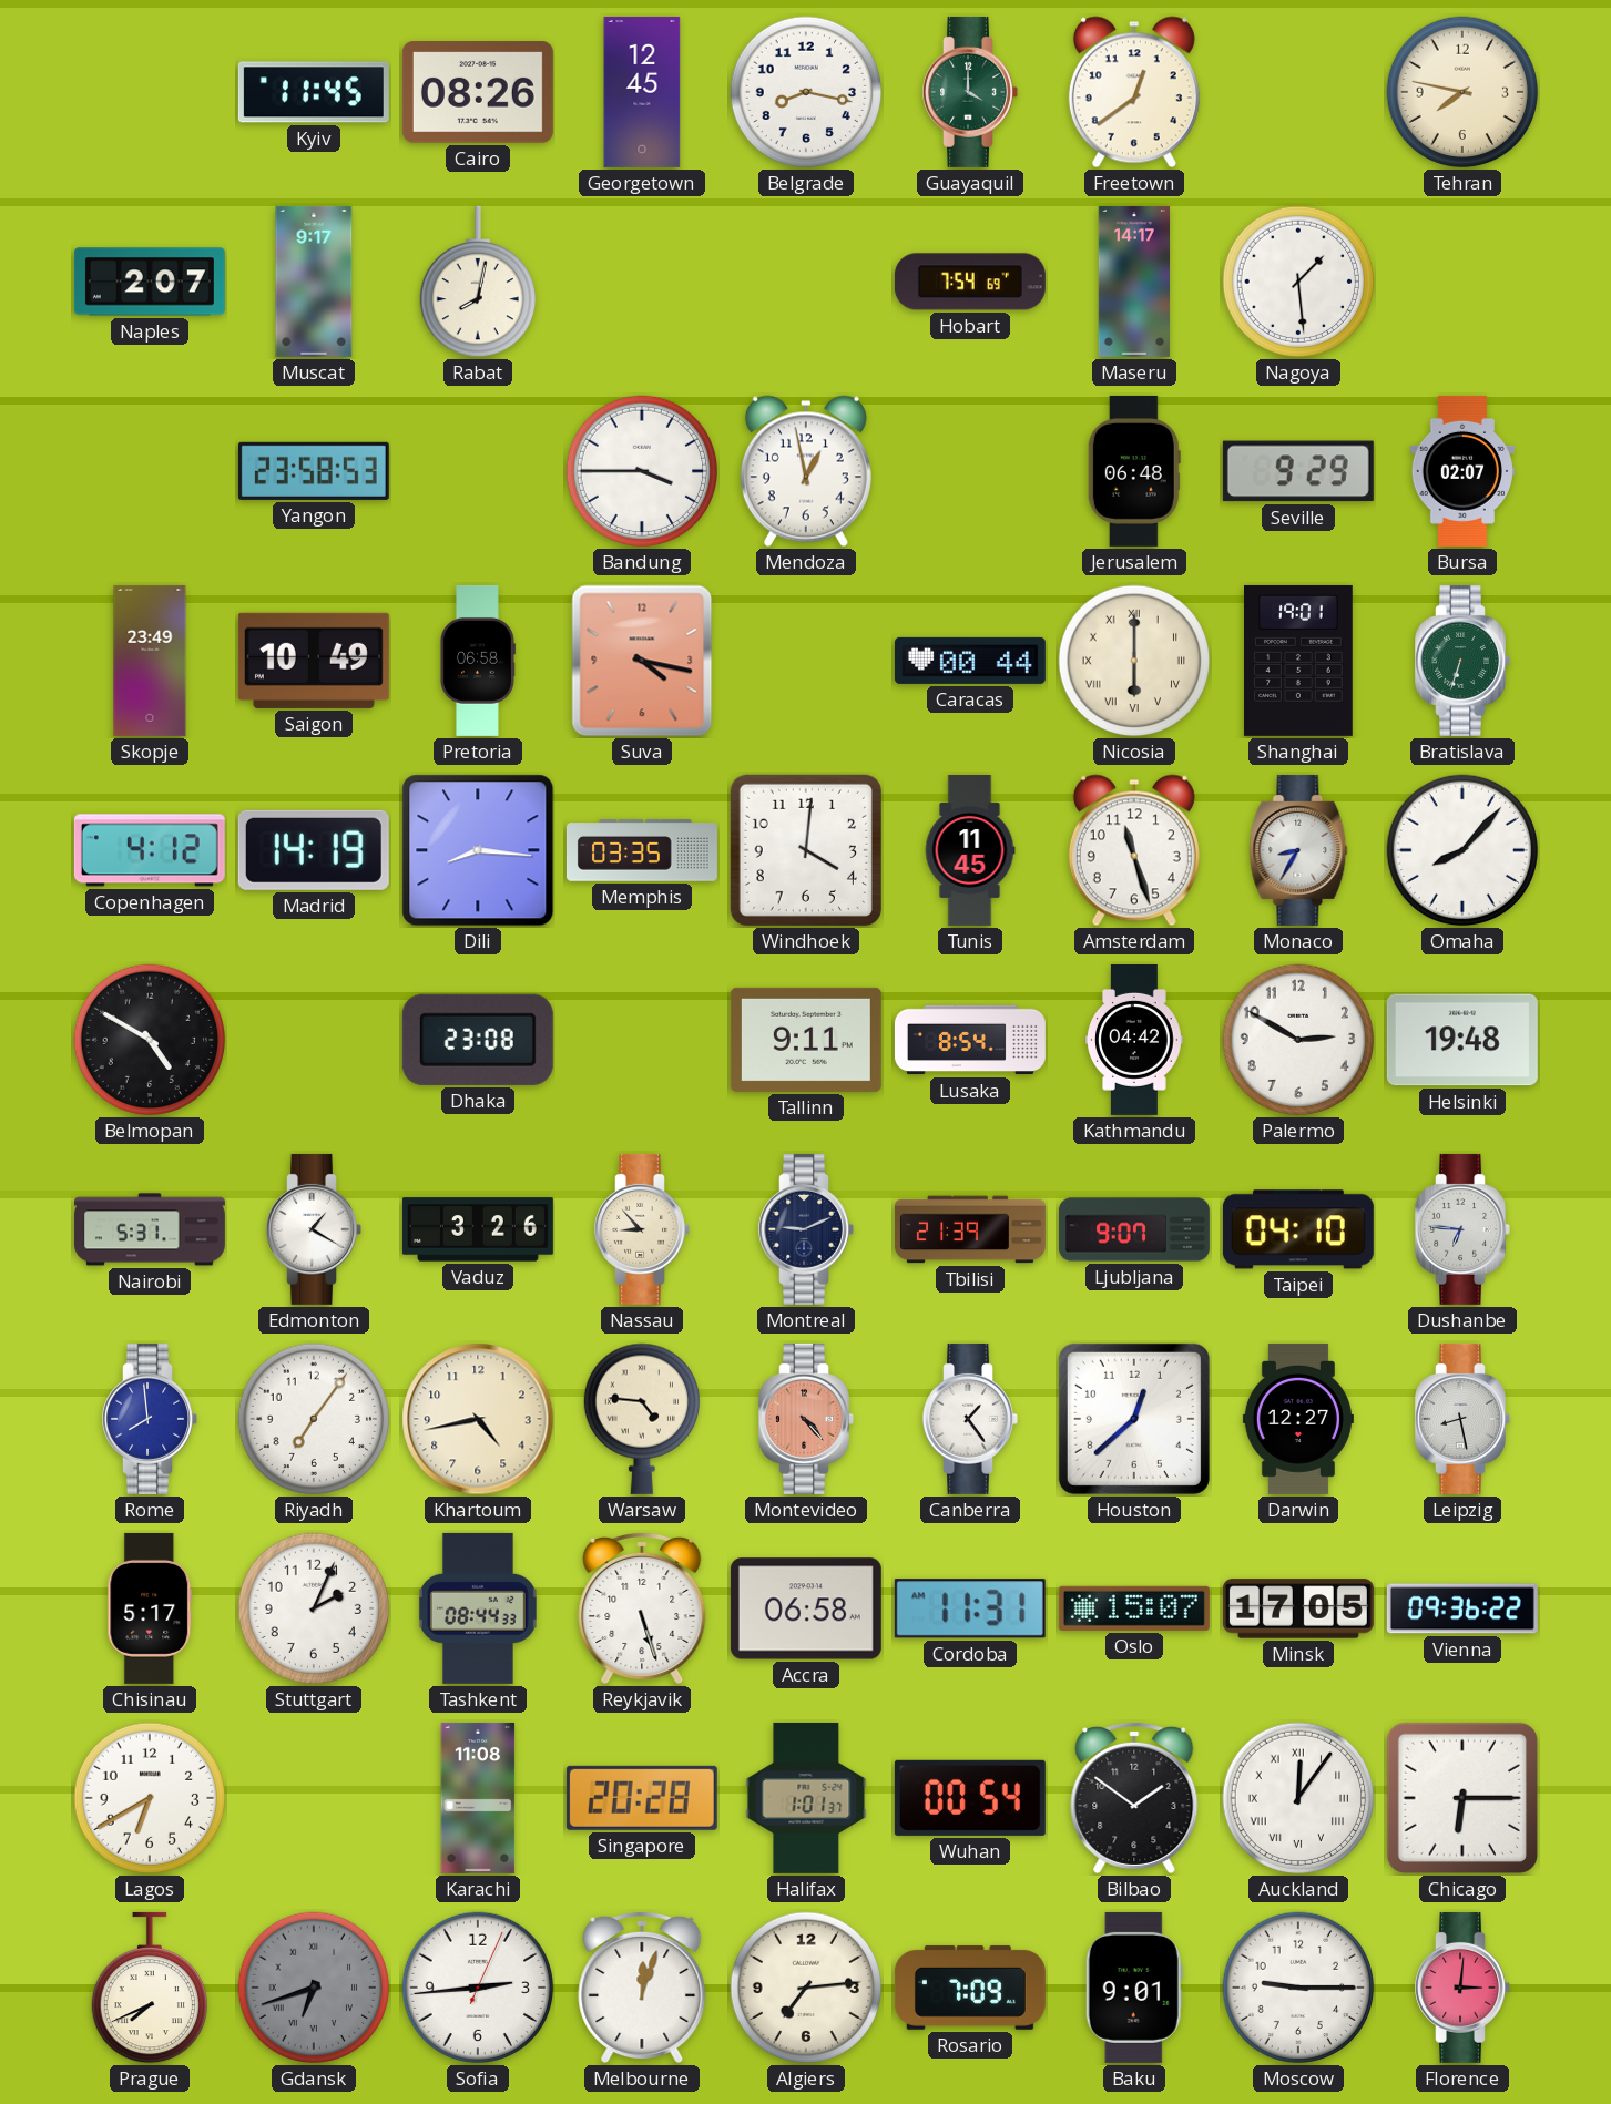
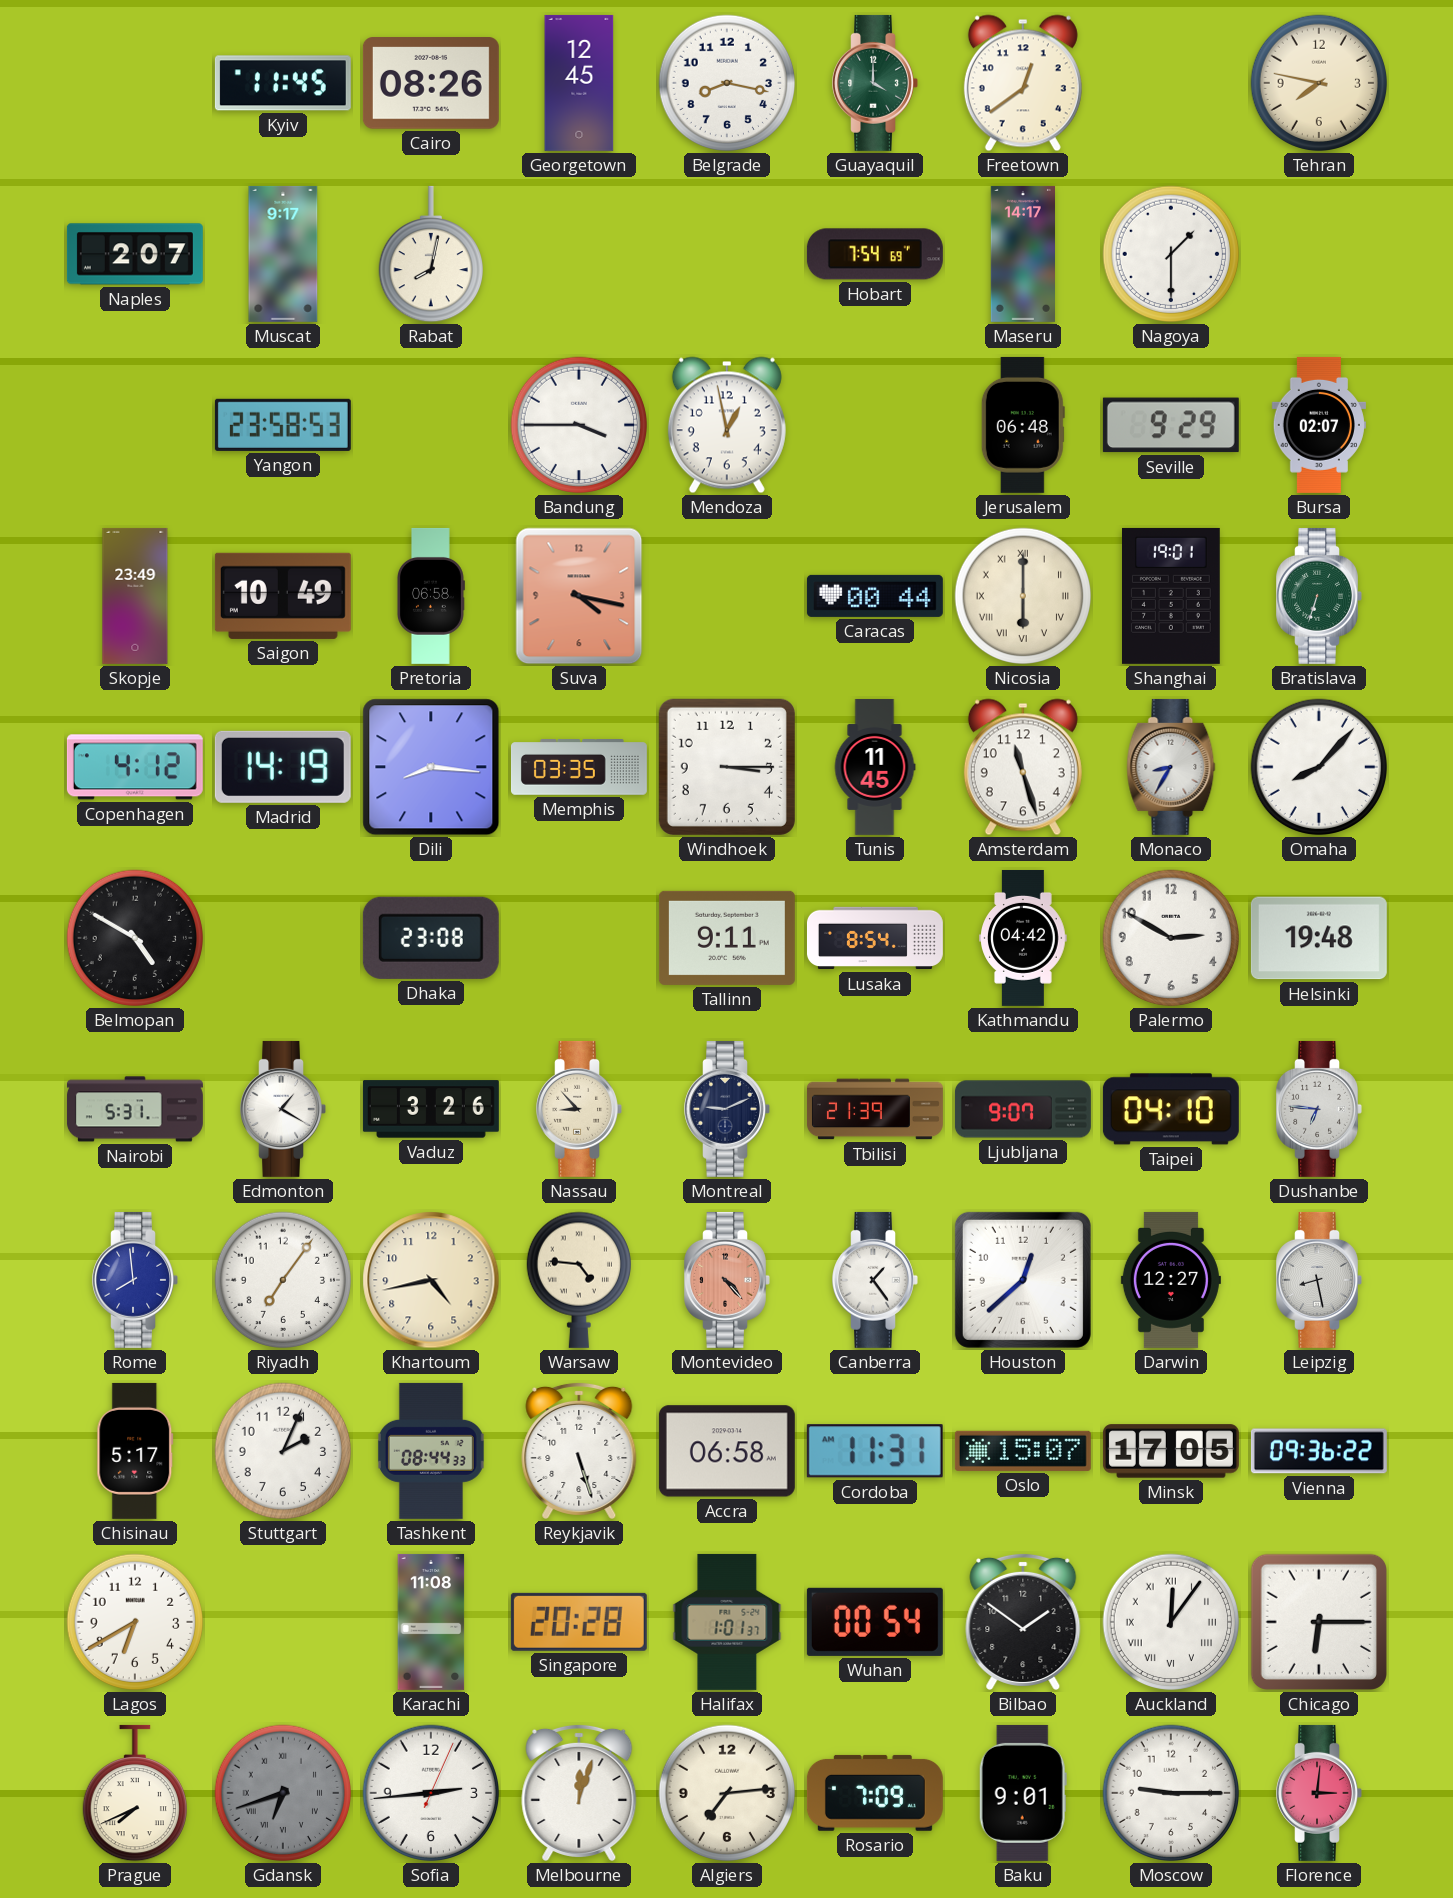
Nagoya: 1:29 -> 1:30 (1171, 254)
Windhoek: 4:01 -> 3:15 (727, 767)
